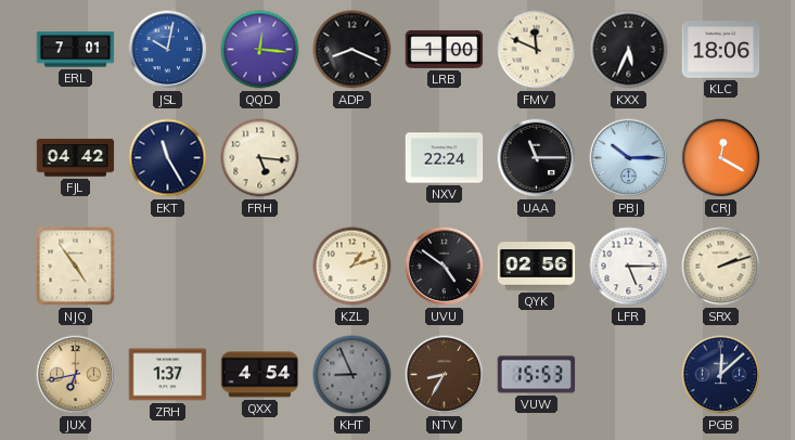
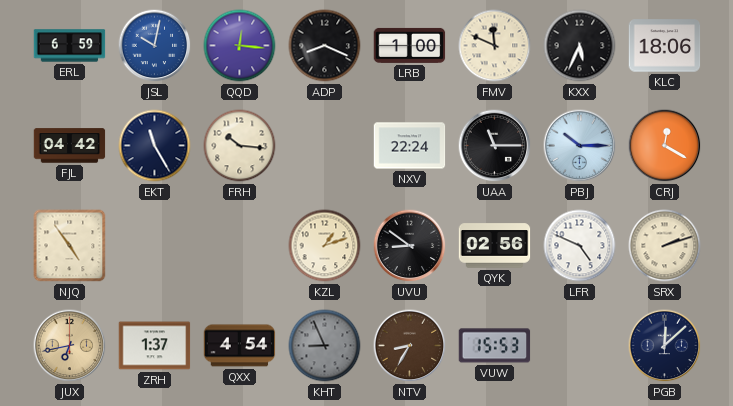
ERL: 7:01 -> 6:59 (70, 46)
FRH: 5:16 -> 10:16 (240, 146)
UVU: 4:51 -> 8:51 (410, 246)
LFR: 5:15 -> 4:49 (580, 246)
